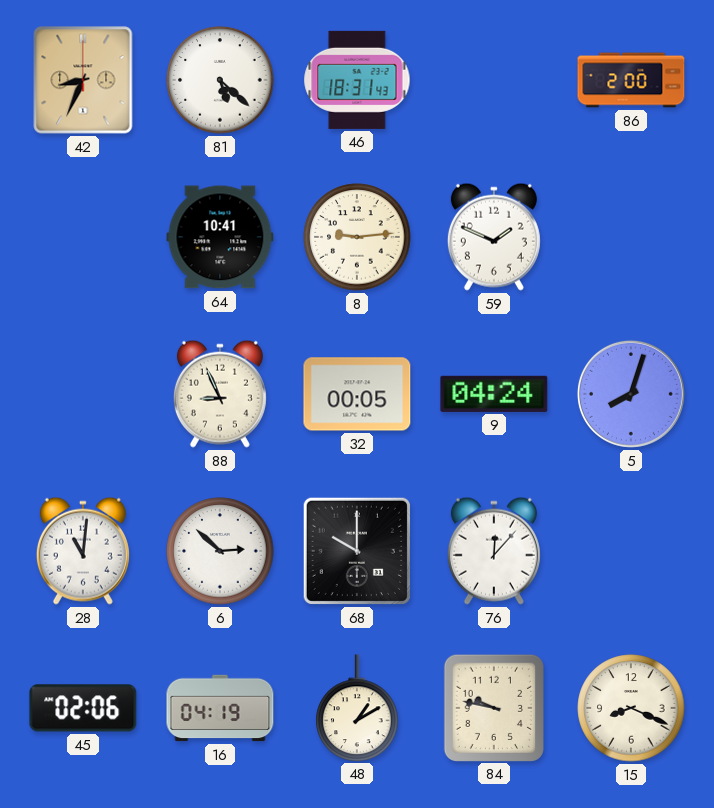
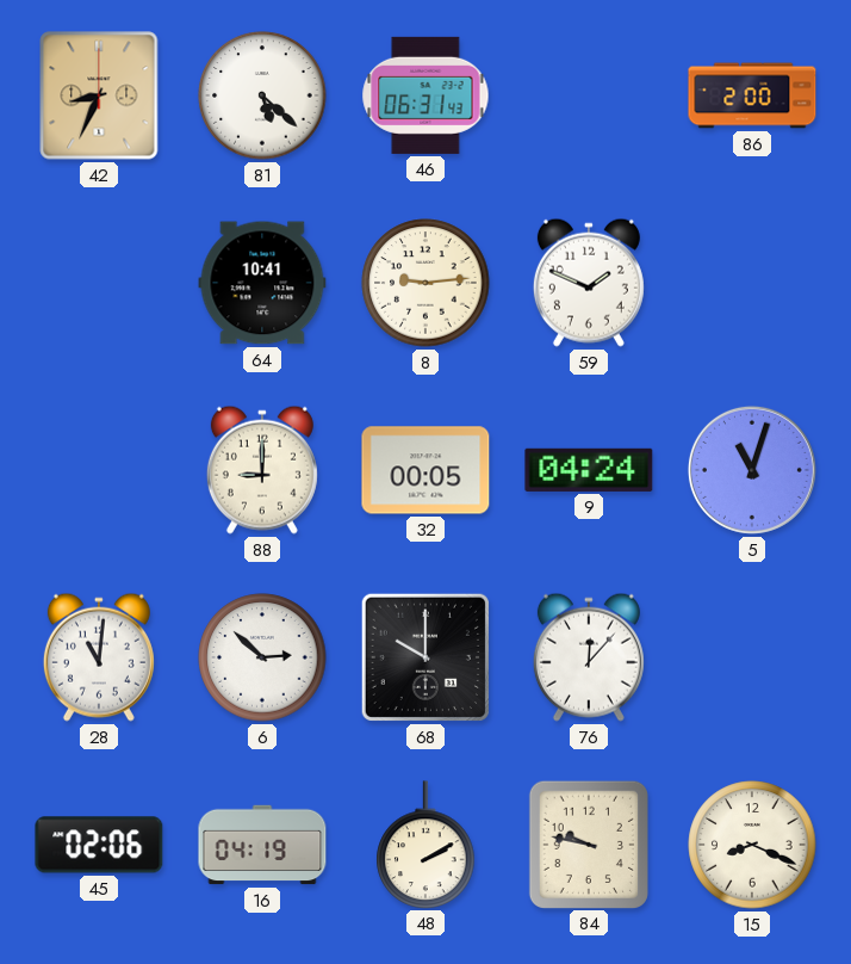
46: 18:31 -> 06:31 (425, 95)
88: 8:56 -> 9:00 (262, 470)
5: 8:03 -> 11:03 (752, 470)
48: 1:10 -> 2:10 (425, 845)
